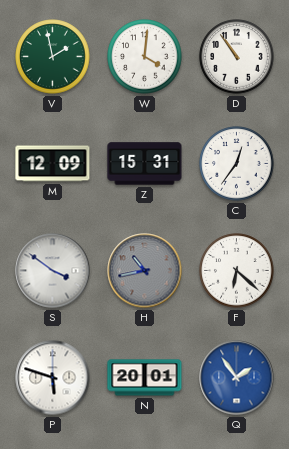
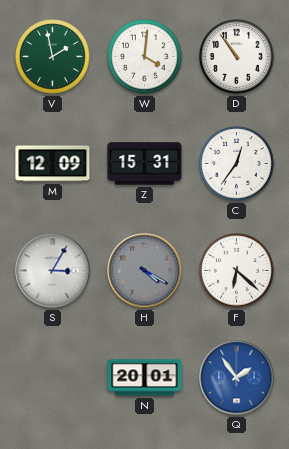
S: 3:51 -> 3:05 (53, 271)
H: 10:43 -> 4:20 (145, 271)
P: 5:48 -> none (53, 378)
